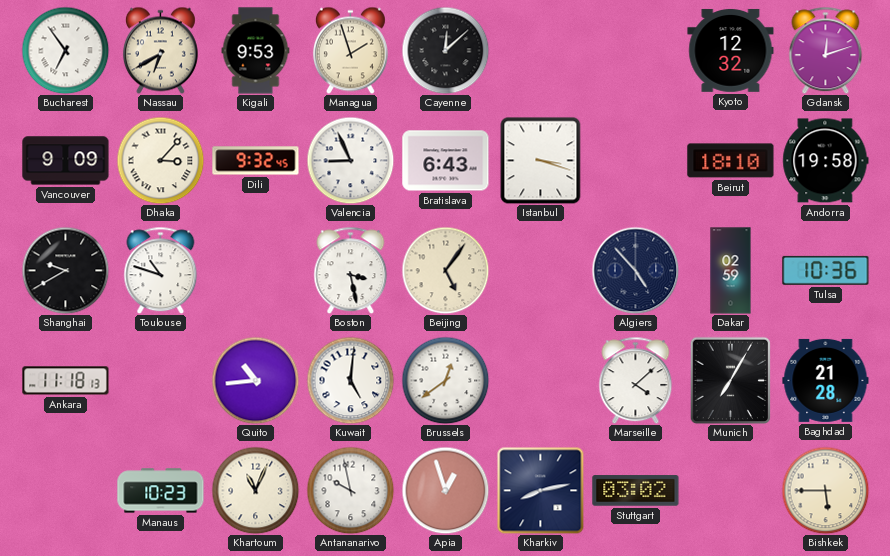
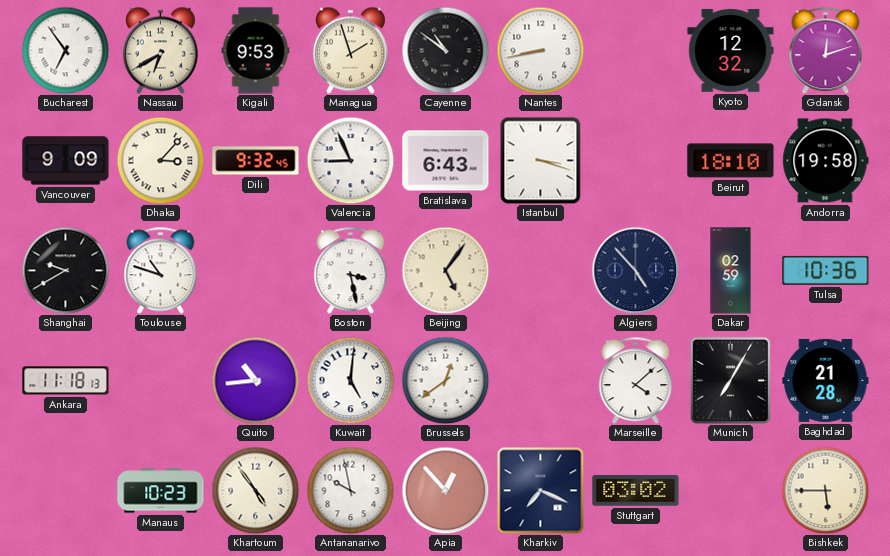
Cayenne: 12:08 -> 10:51 (445, 50)
Nantes: none -> 8:43 (540, 50)
Khartoum: 11:04 -> 4:54 (255, 490)
Apia: 12:57 -> 12:53 (445, 490)
Kharkiv: 8:13 -> 7:19 (540, 490)
